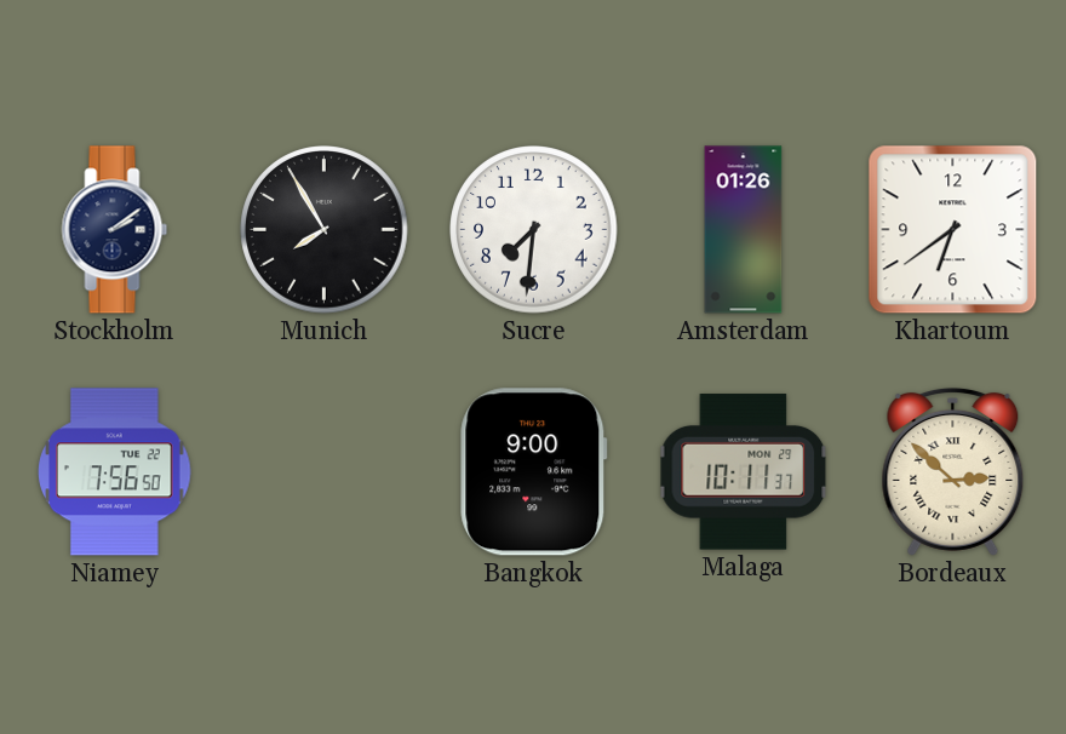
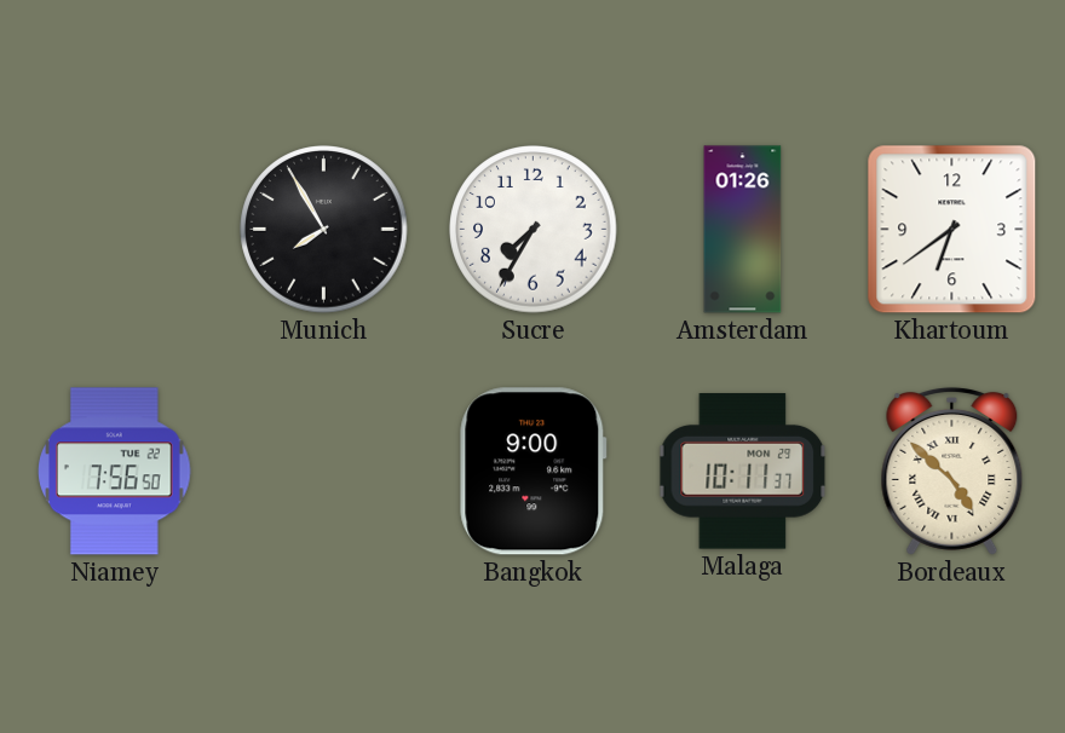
Stockholm: 2:09 -> none (115, 230)
Sucre: 7:31 -> 7:35 (534, 230)
Bordeaux: 2:52 -> 4:52 (952, 471)
